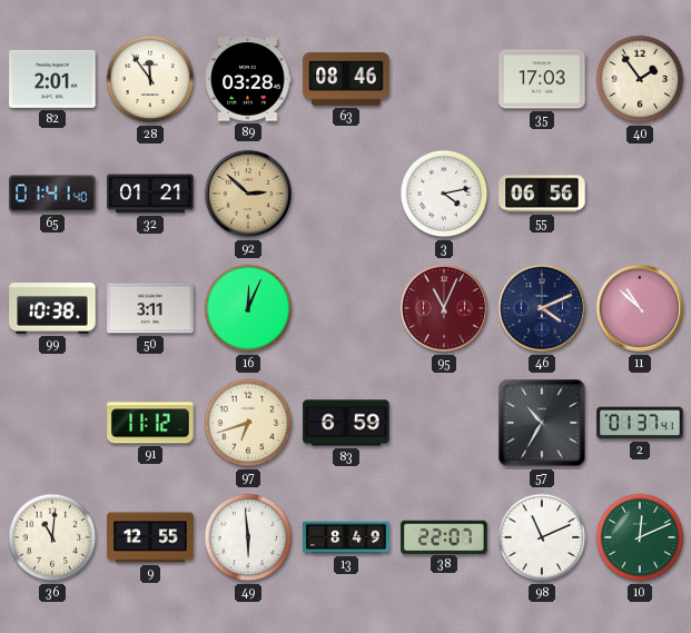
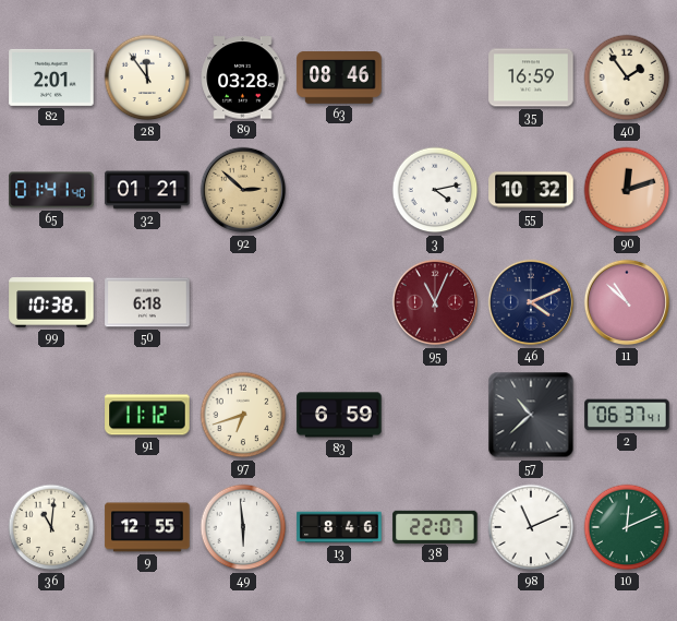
35: 17:03 -> 16:59 (531, 77)
55: 06:56 -> 10:32 (531, 190)
90: none -> 12:12 (627, 190)
50: 3:11 -> 6:18 (147, 302)
16: 12:04 -> none (248, 308)
57: 10:35 -> 10:38 (531, 415)
2: 01:37 -> 06:37 (627, 415)
13: 8:49 -> 8:46 (339, 527)
